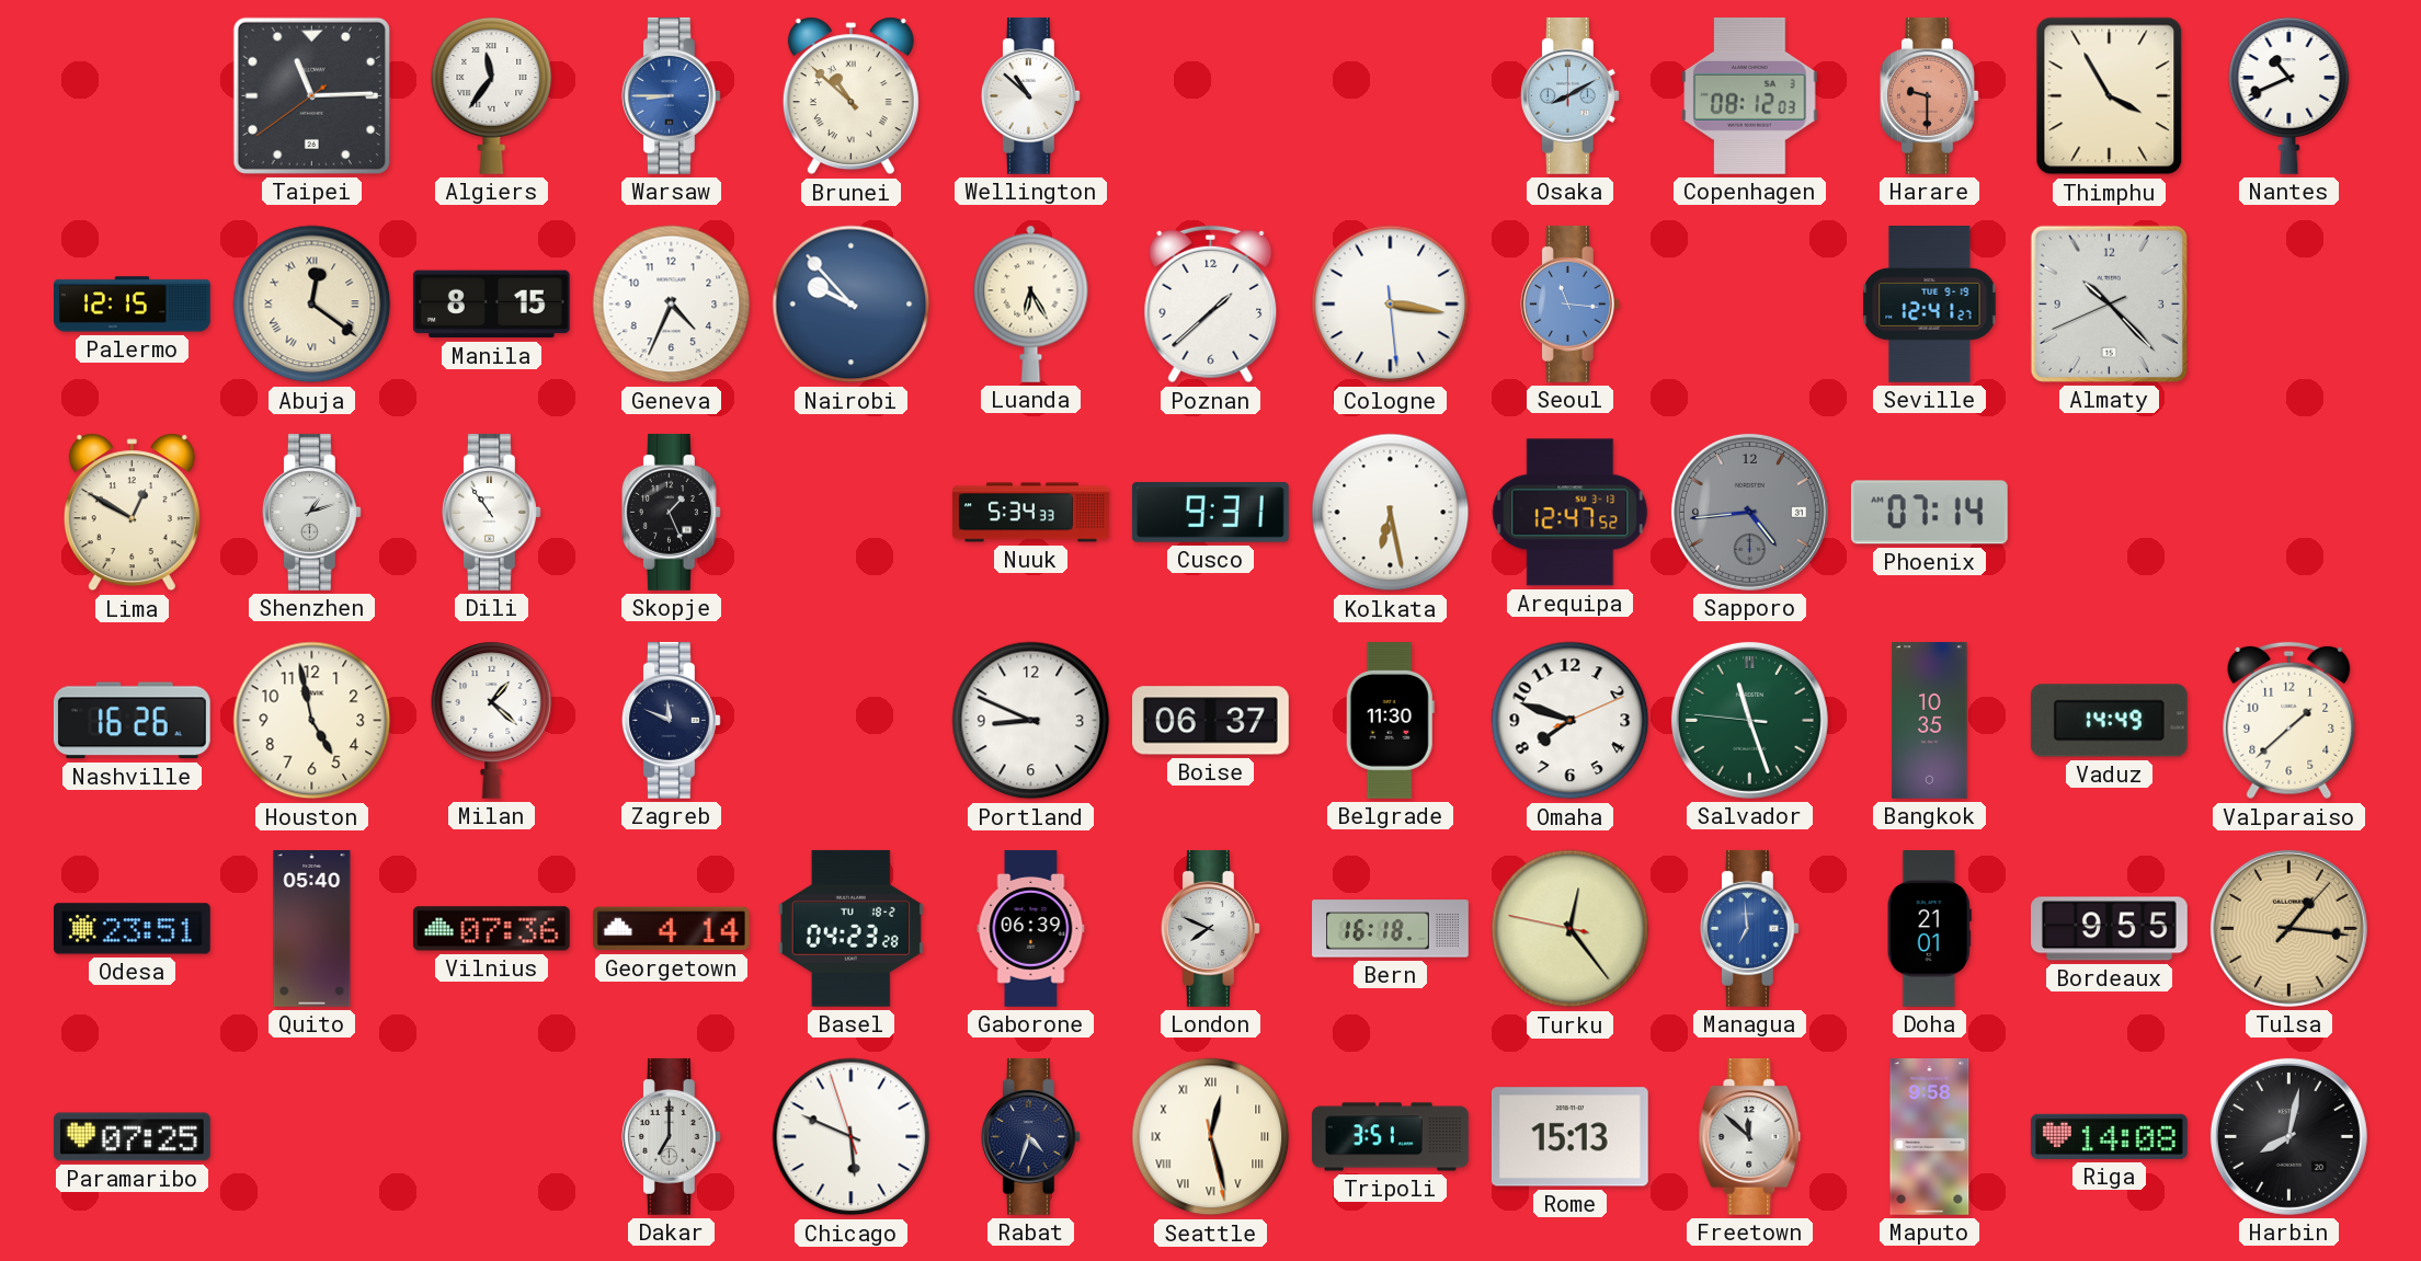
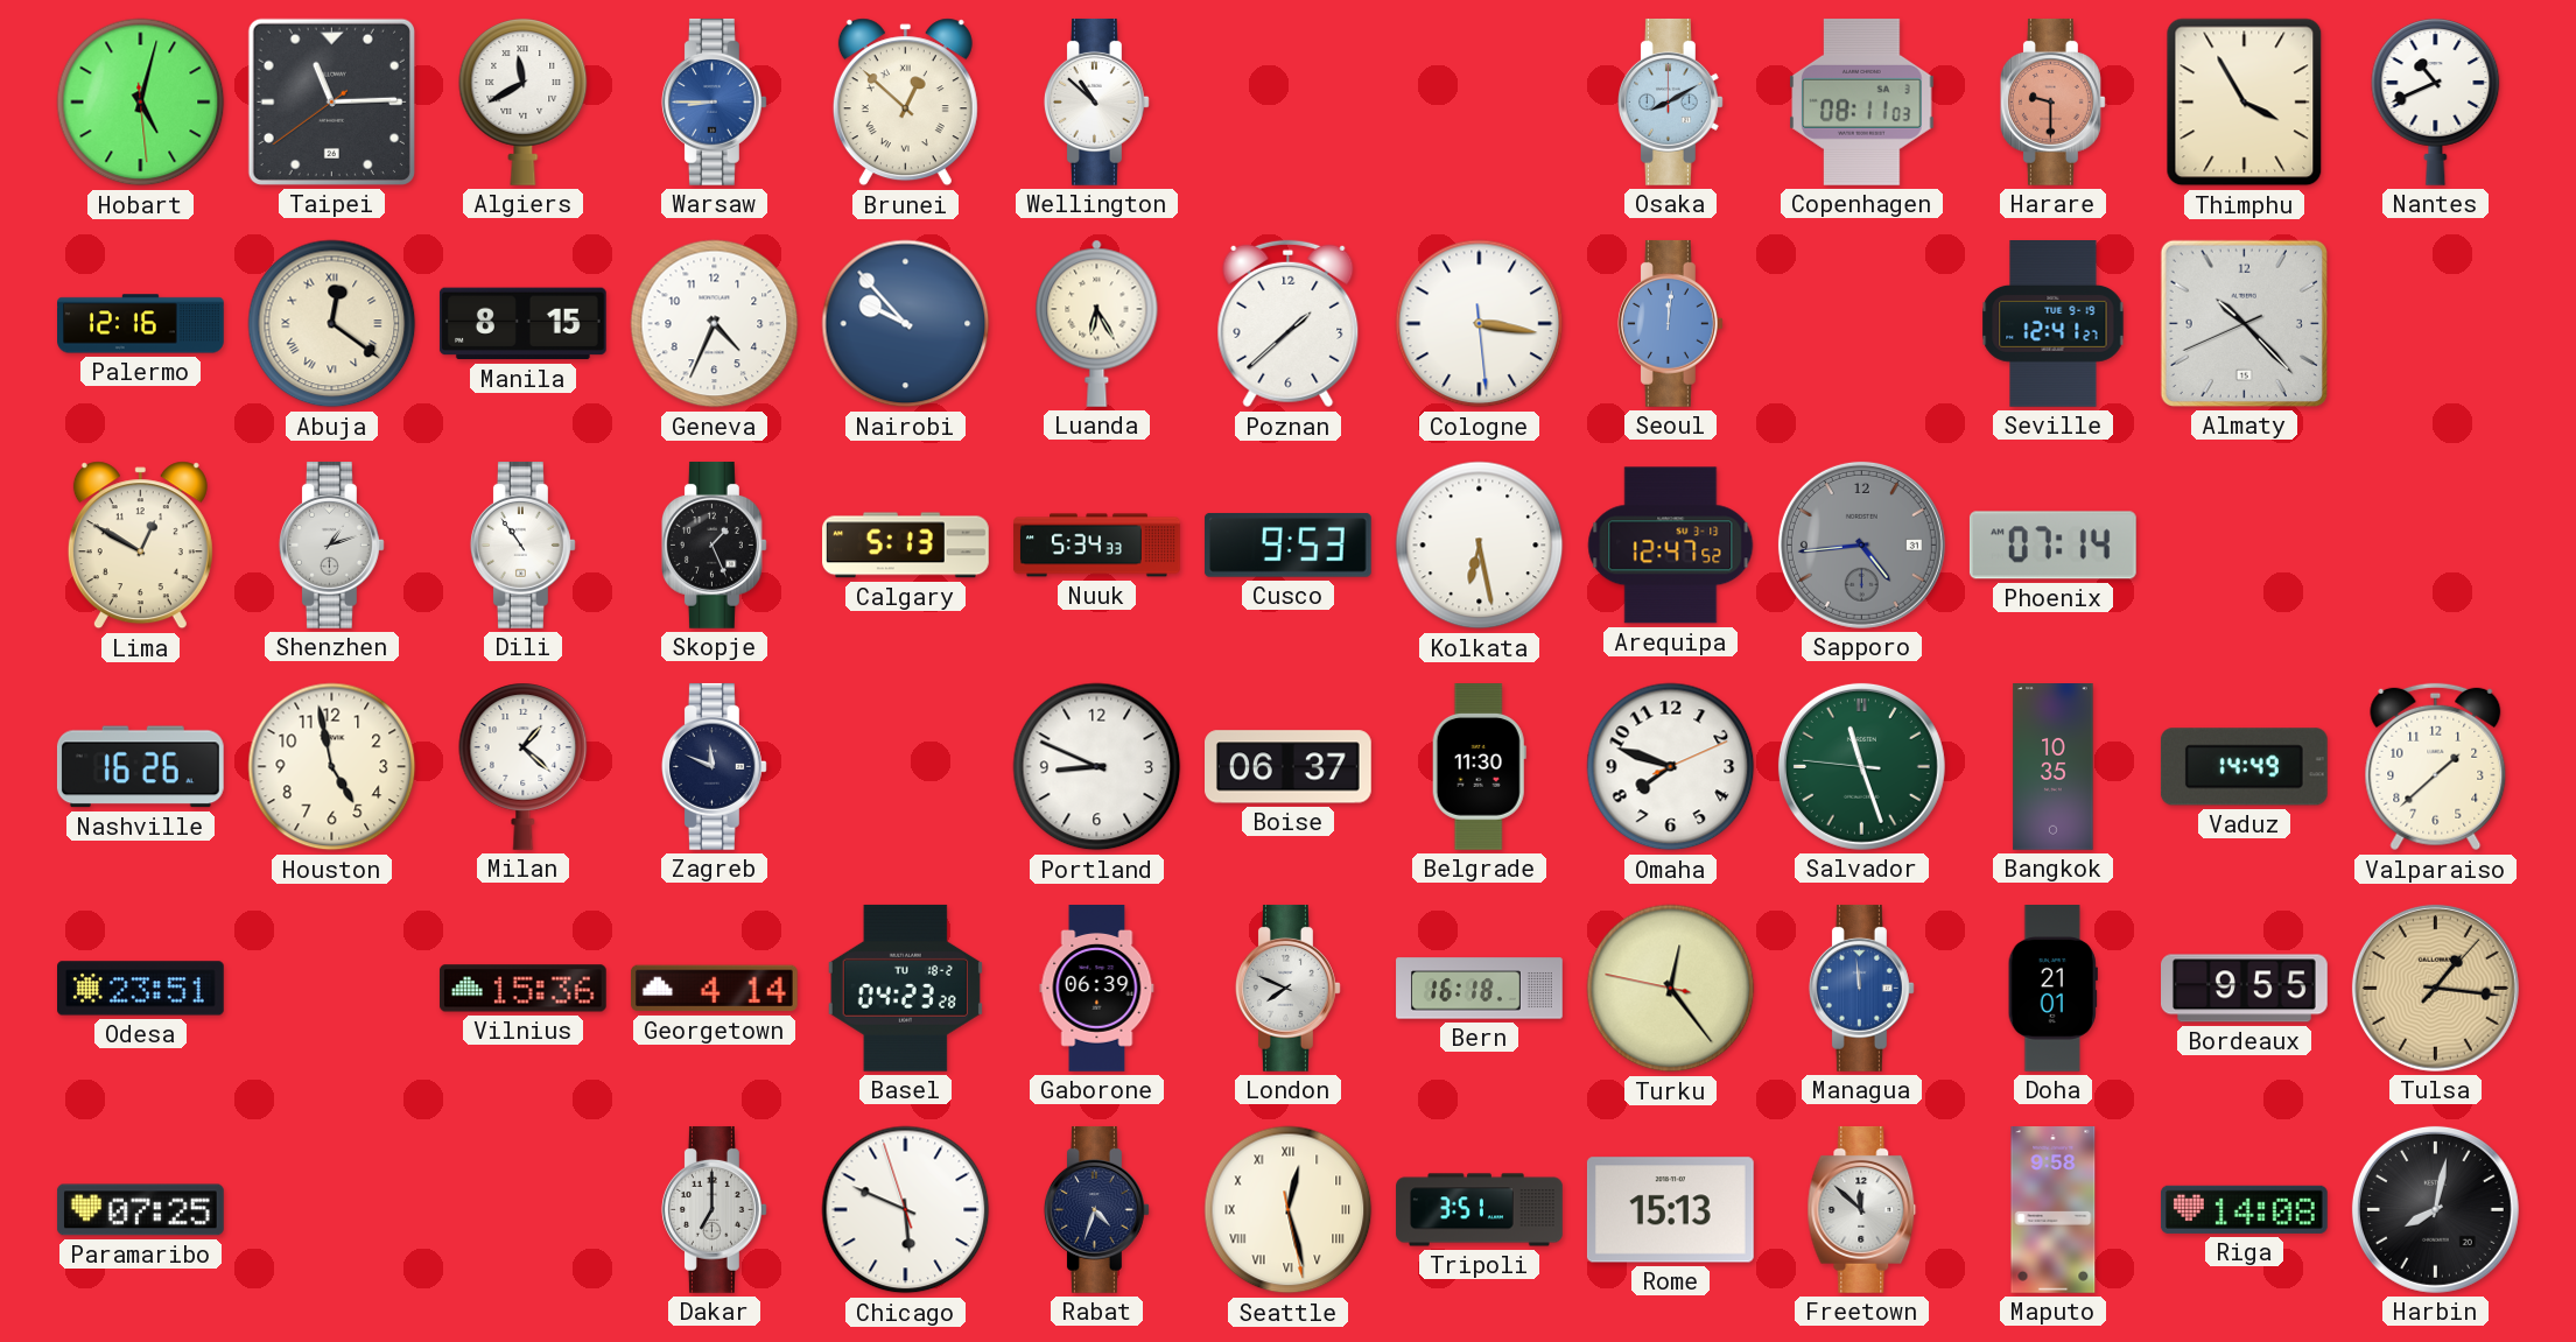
Hobart: none -> 5:02 (141, 103)
Algiers: 11:36 -> 11:40 (524, 101)
Brunei: 10:52 -> 12:52 (905, 103)
Copenhagen: 08:12 -> 08:11 (1862, 101)
Palermo: 12:15 -> 12:16 (141, 324)
Seoul: 11:16 -> 12:01 (1671, 324)
Calgary: none -> 5:13 (906, 546)
Cusco: 9:31 -> 9:53 (1287, 546)
Quito: 05:40 -> none (312, 929)
Vilnius: 07:36 -> 15:36 (522, 989)
Managua: 6:59 -> 11:59 (1862, 989)
